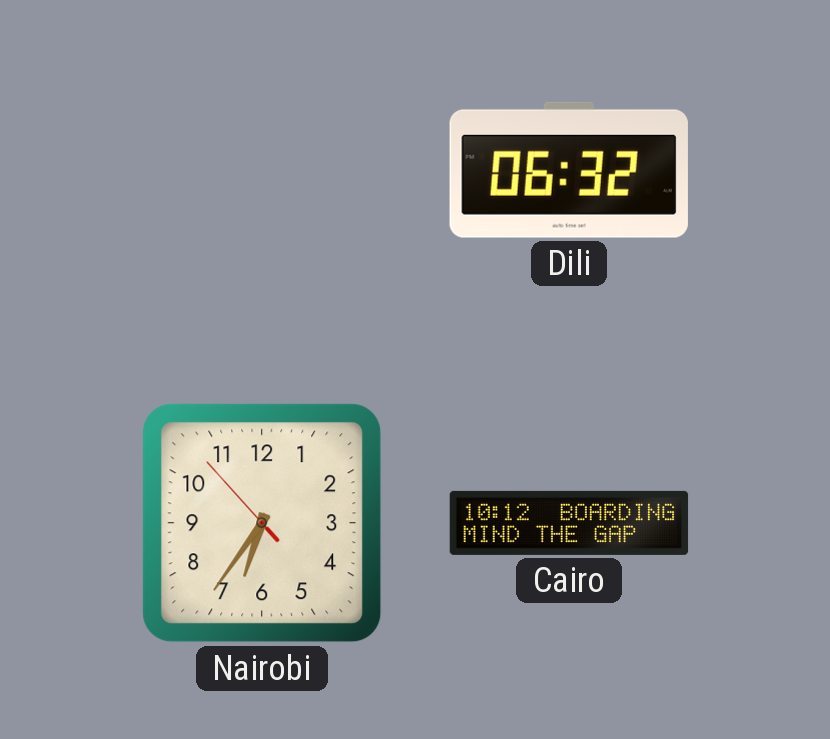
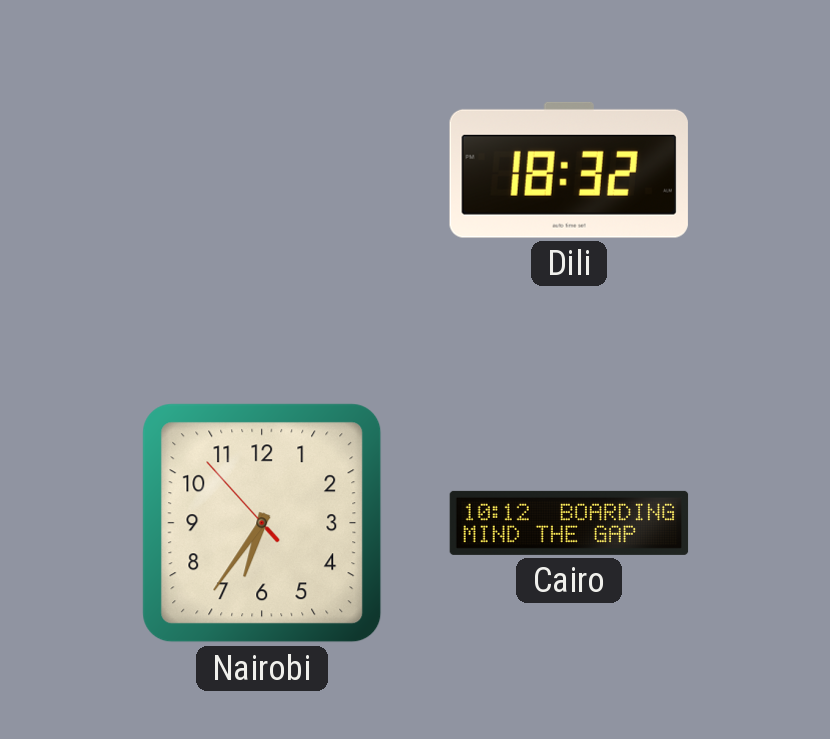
Dili: 06:32 -> 18:32 (569, 170)
